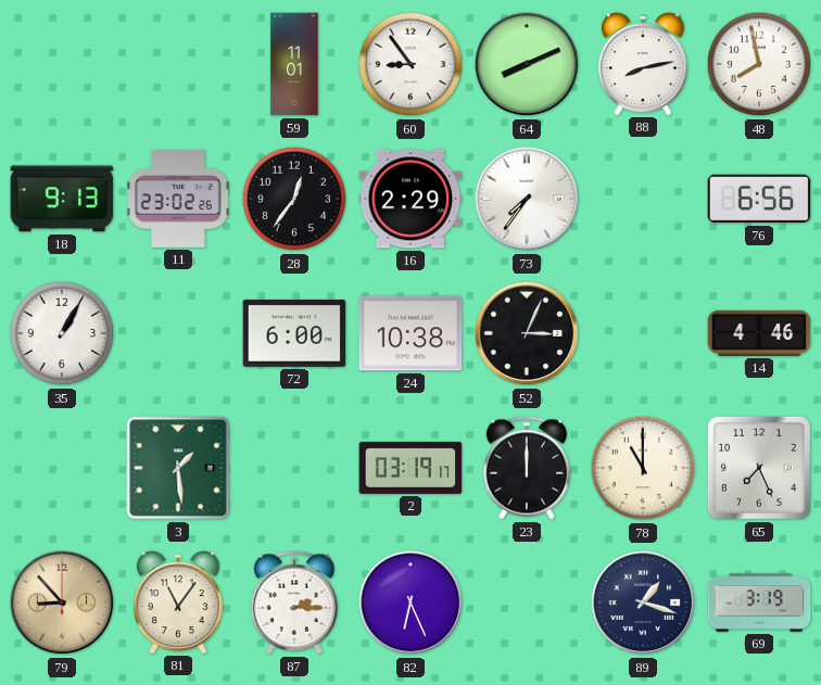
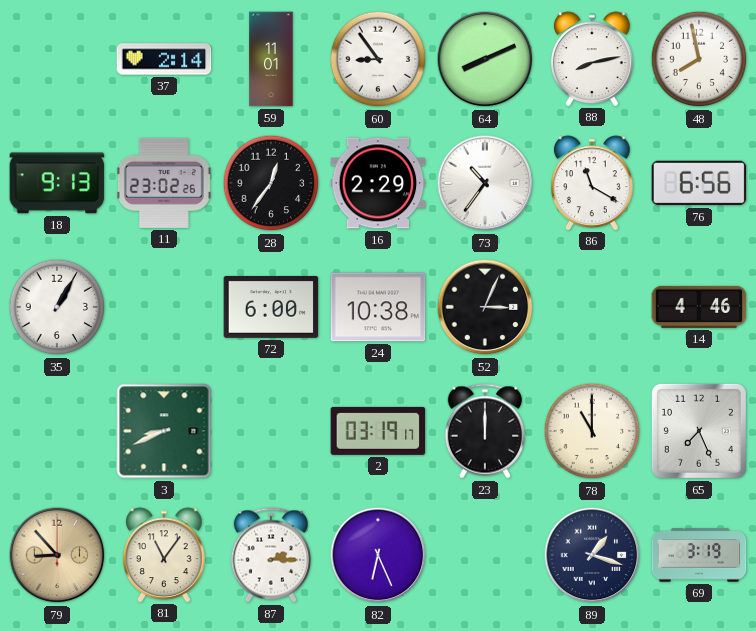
37: none -> 2:14 (164, 59)
73: 7:36 -> 10:36 (485, 183)
86: none -> 11:20 (593, 183)
3: 1:29 -> 8:41 (164, 431)
